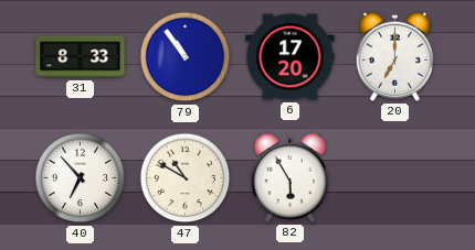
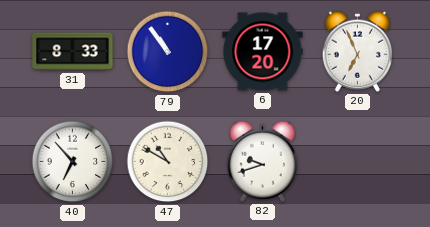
20: 7:00 -> 6:56 (357, 51)
82: 5:55 -> 9:42 (262, 161)
